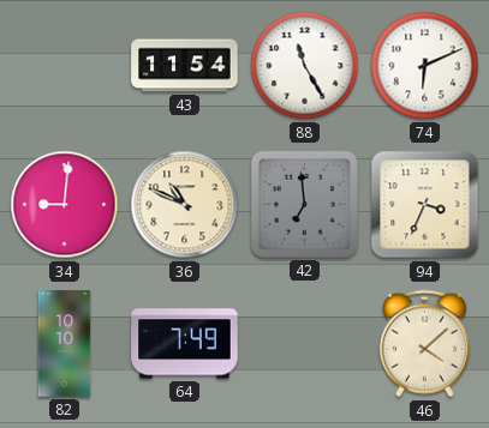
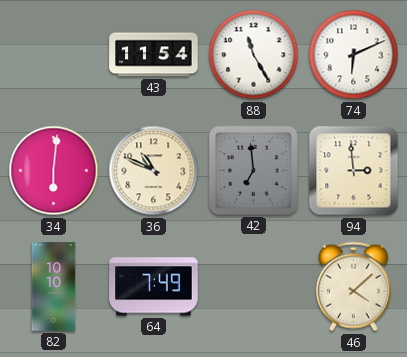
34: 9:01 -> 6:01 (54, 171)
94: 3:34 -> 2:59 (354, 171)
